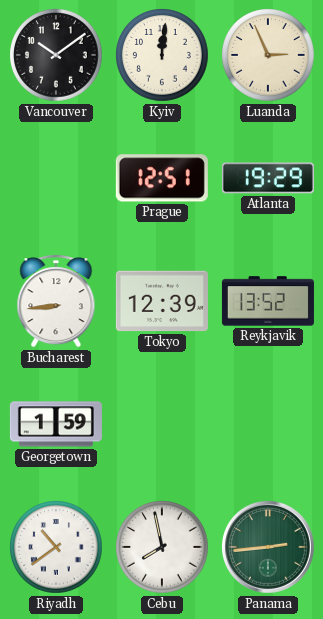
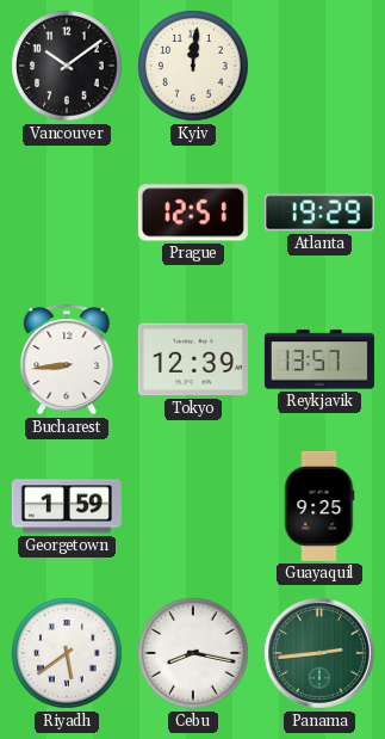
Luanda: 2:56 -> none (268, 55)
Reykjavik: 13:52 -> 13:57 (319, 359)
Guayaquil: none -> 9:25 (319, 506)
Riyadh: 10:39 -> 5:39 (67, 653)
Cebu: 7:58 -> 8:17 (193, 653)
